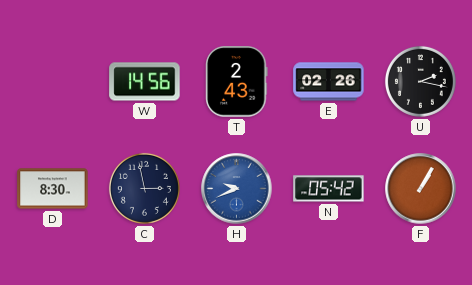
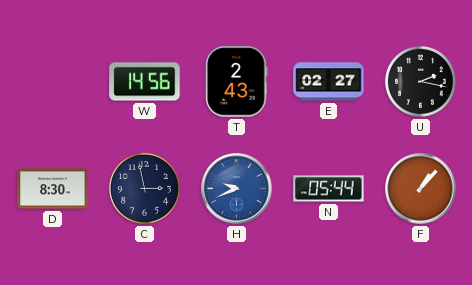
E: 02:26 -> 02:27 (329, 82)
N: 05:42 -> 05:44 (329, 189)
F: 1:05 -> 1:07 (421, 189)
